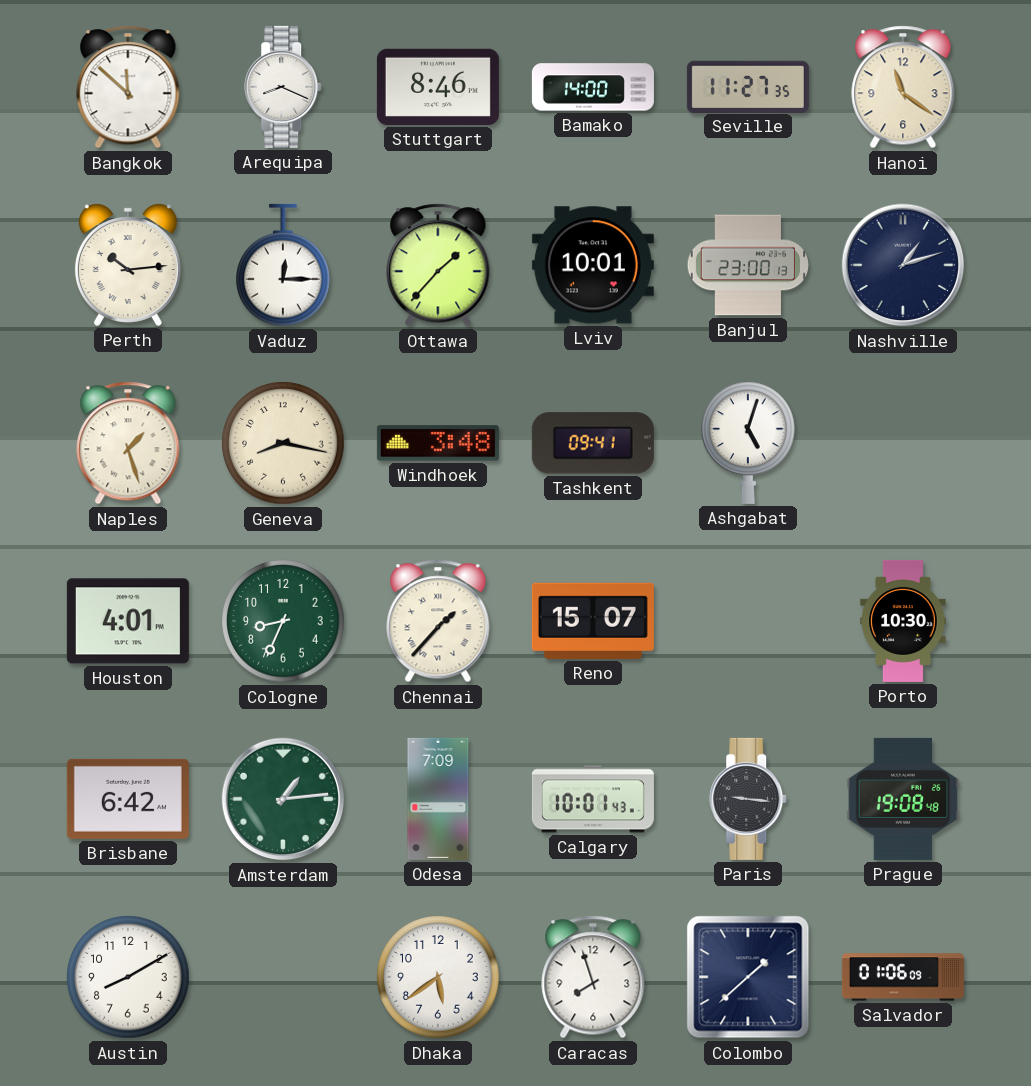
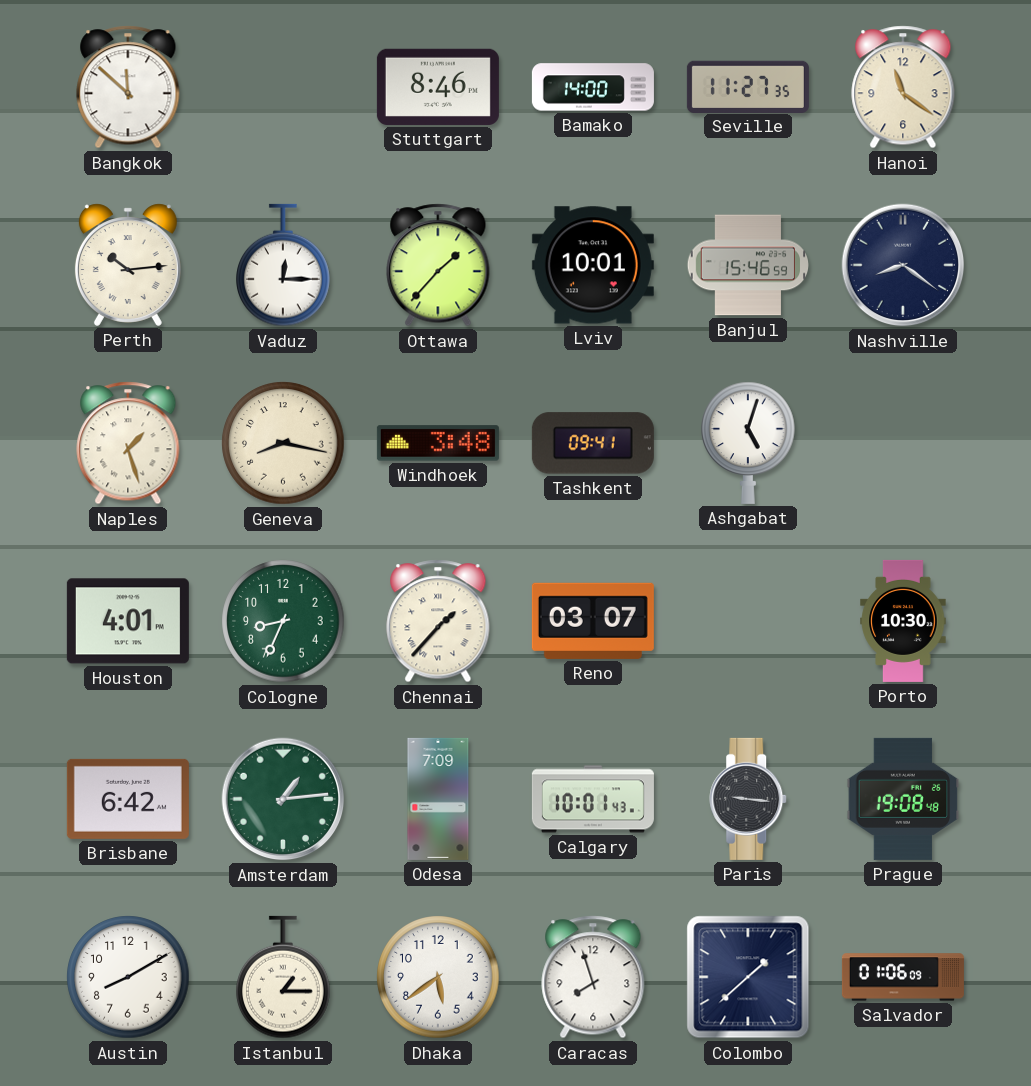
Arequipa: 8:19 -> none (284, 87)
Banjul: 23:00 -> 15:46 (747, 265)
Nashville: 1:12 -> 8:21 (903, 265)
Reno: 15:07 -> 03:07 (593, 621)
Istanbul: none -> 1:15 (283, 977)
